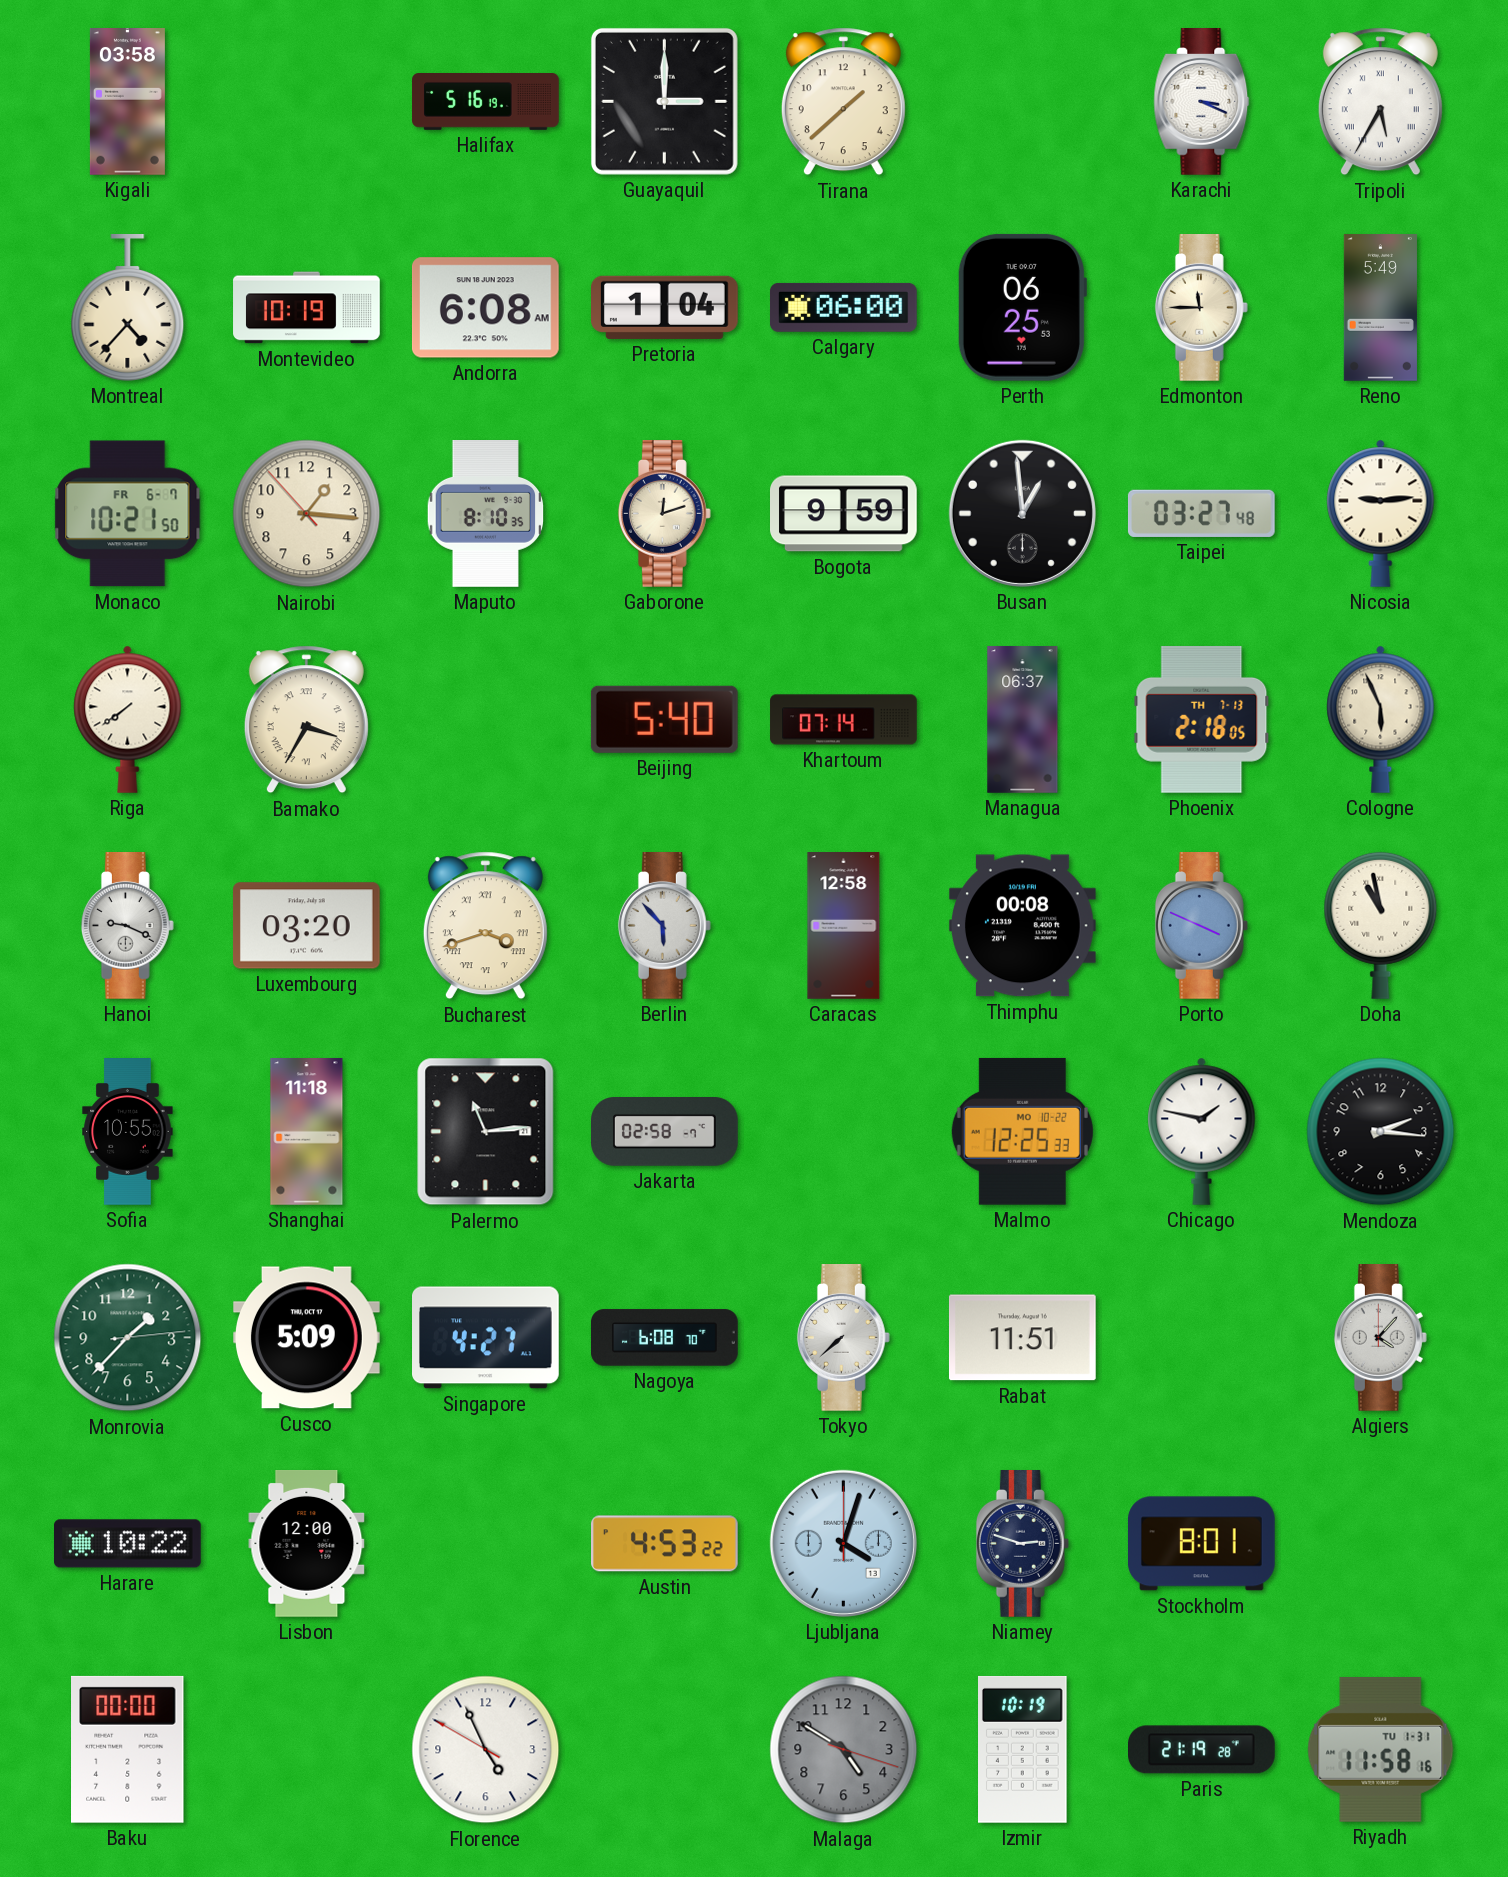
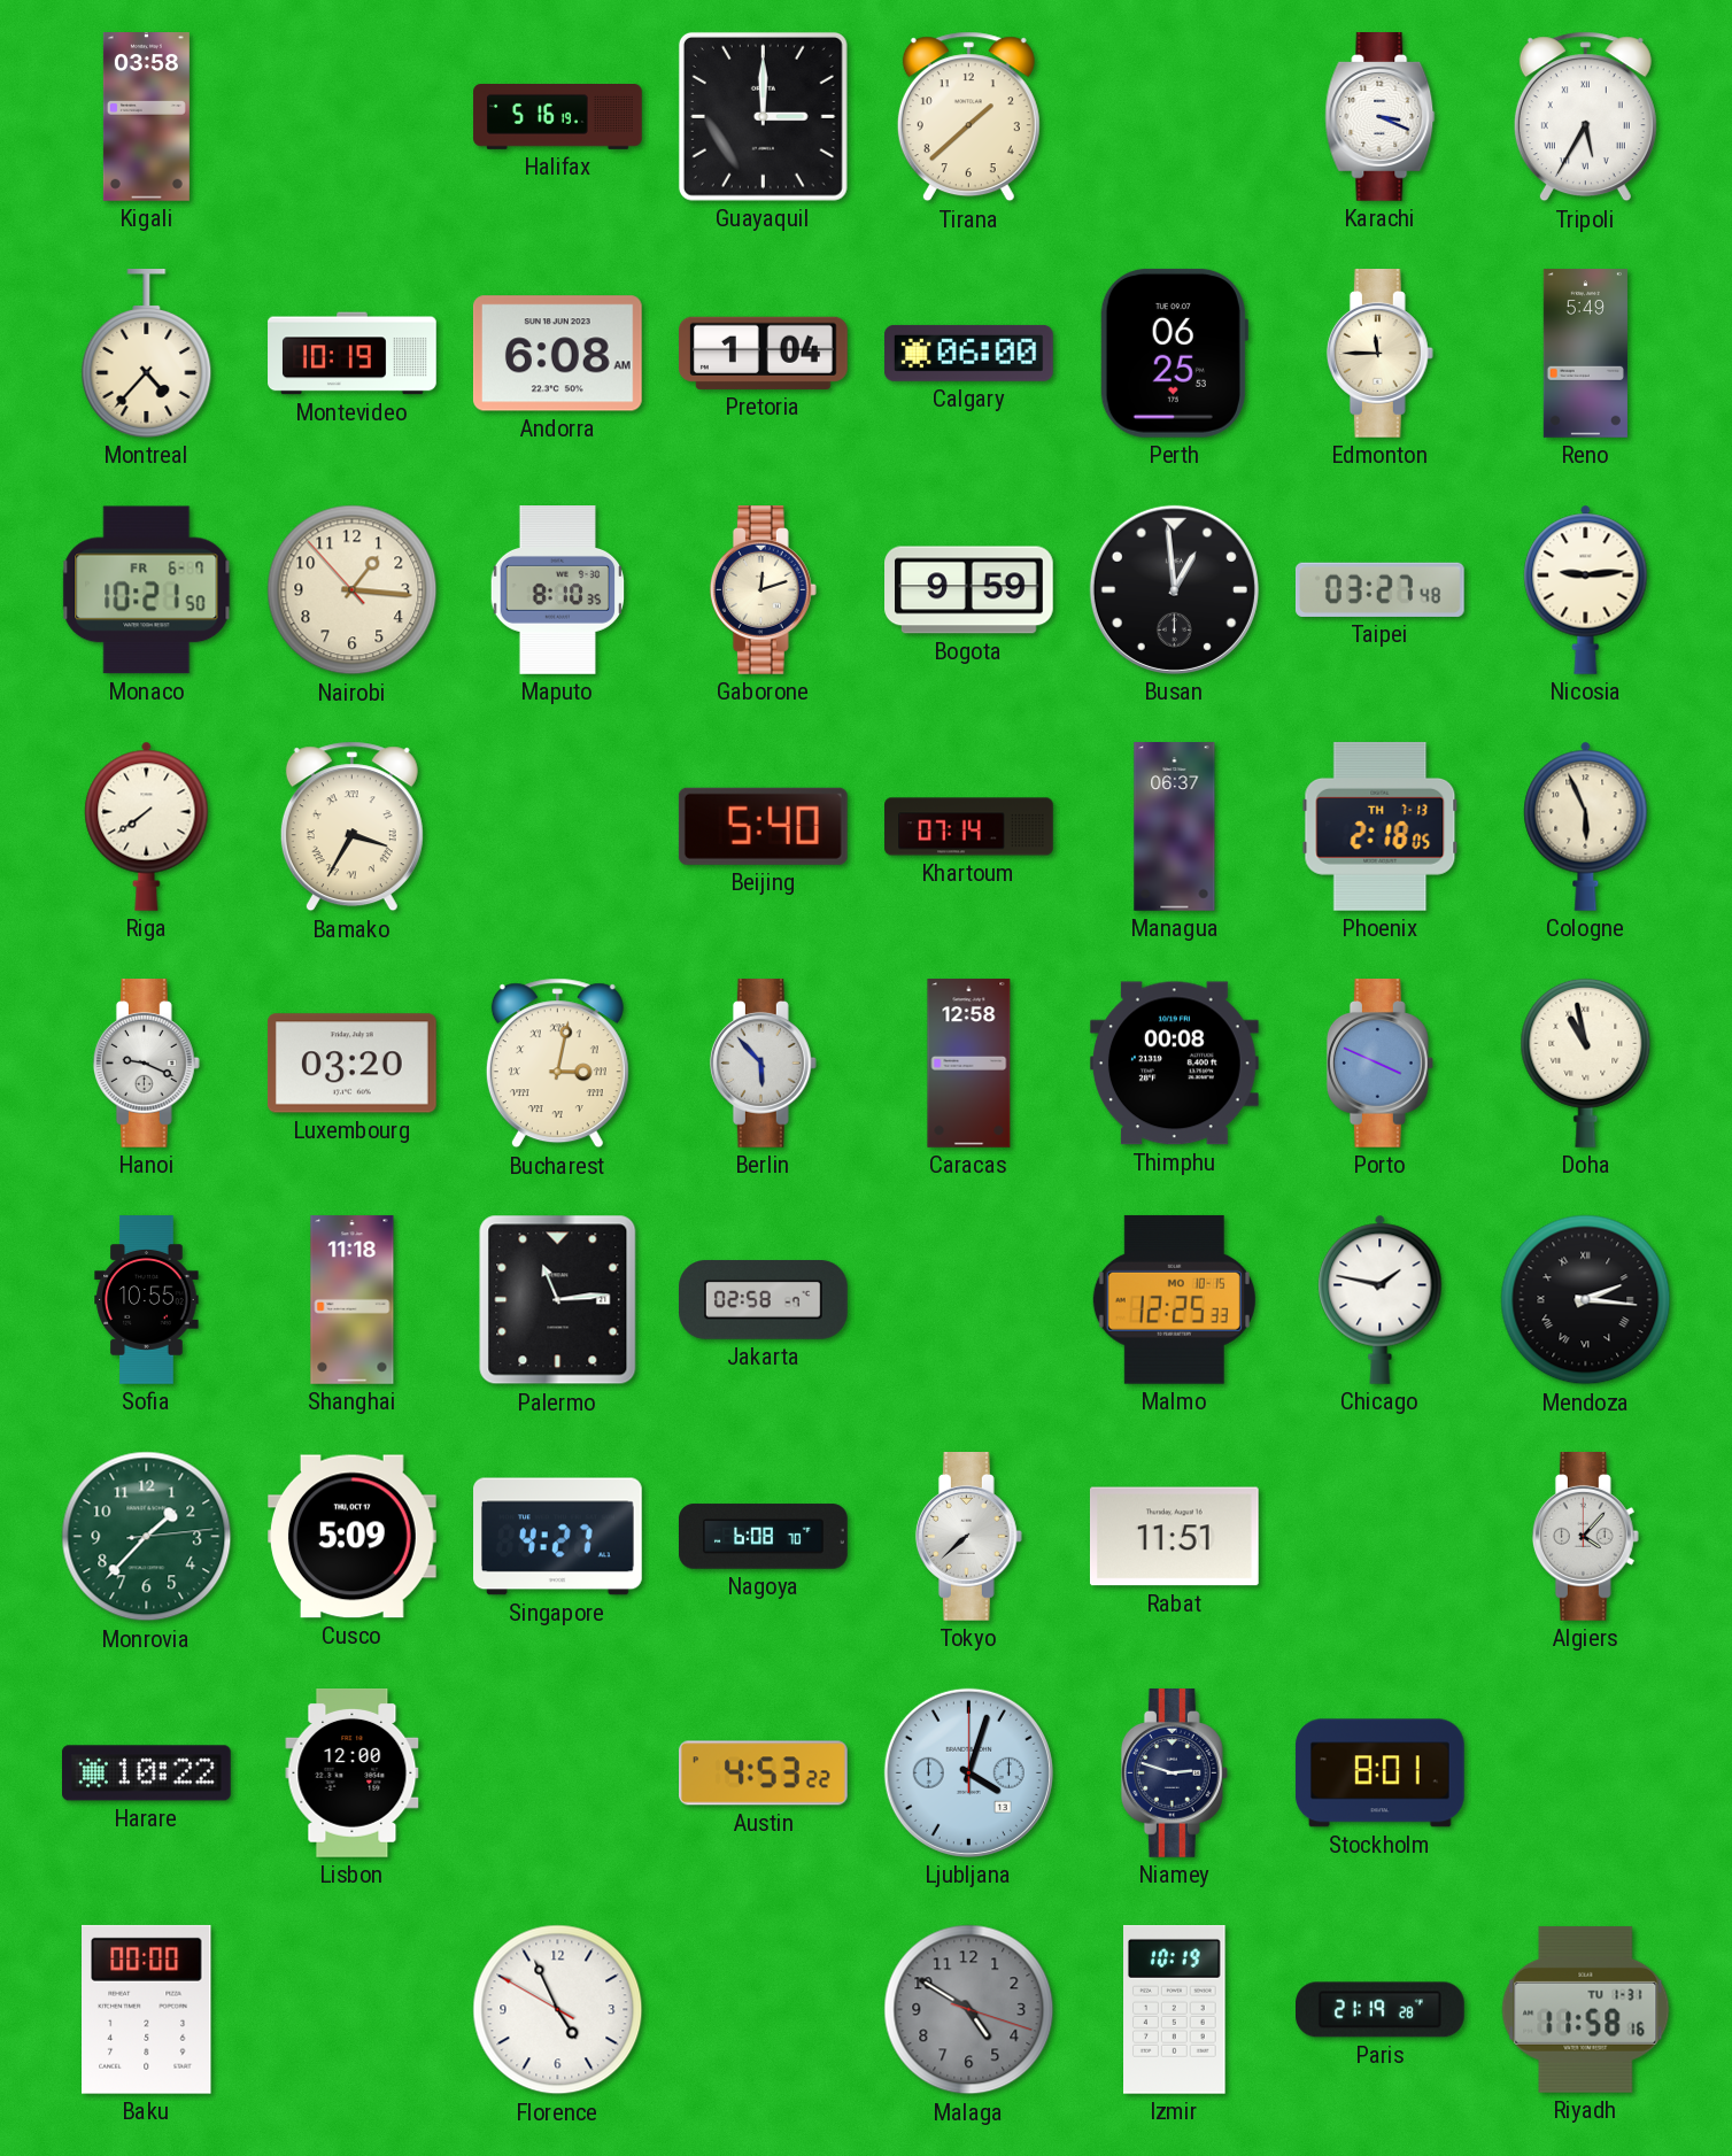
Bucharest: 3:42 -> 3:02 (557, 1064)
Malmo date: MO 10-22 -> MO 10-15 (1174, 1299)
Mendoza numerals: Arabic -> Roman (1586, 1300)
